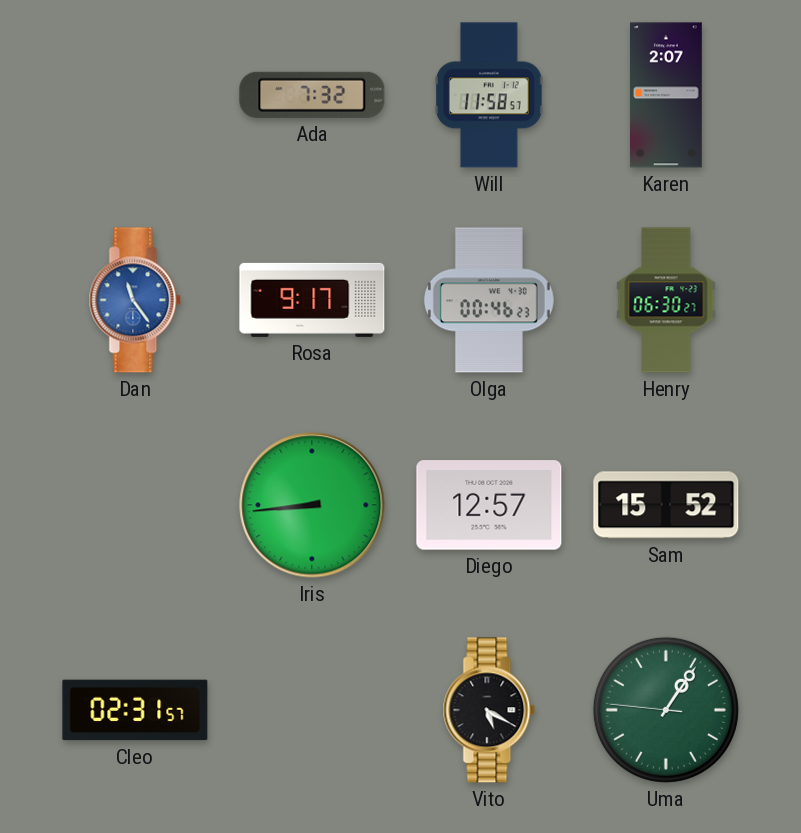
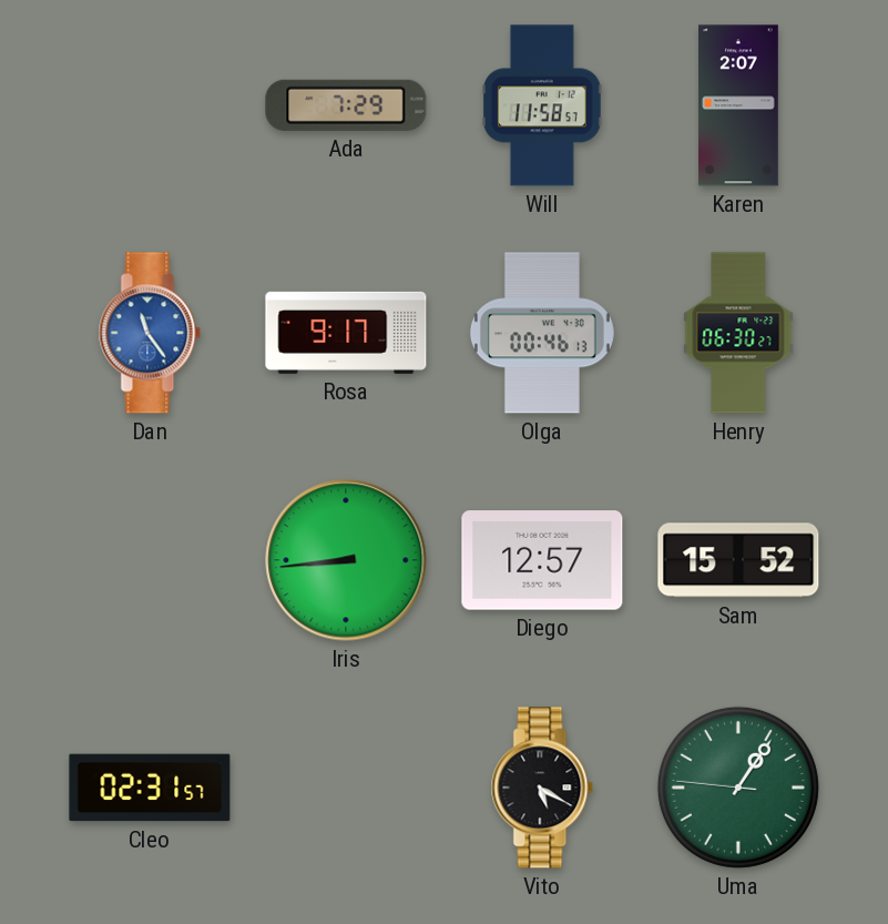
Ada: 7:32 -> 7:29 (346, 105)
Olga: 00:46:23 -> 00:46:13 (542, 333)
